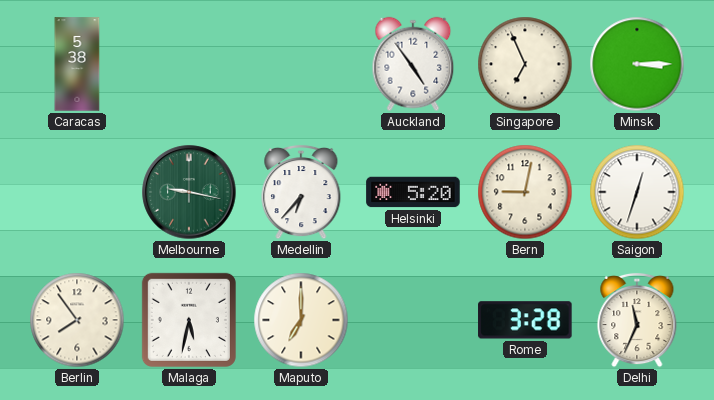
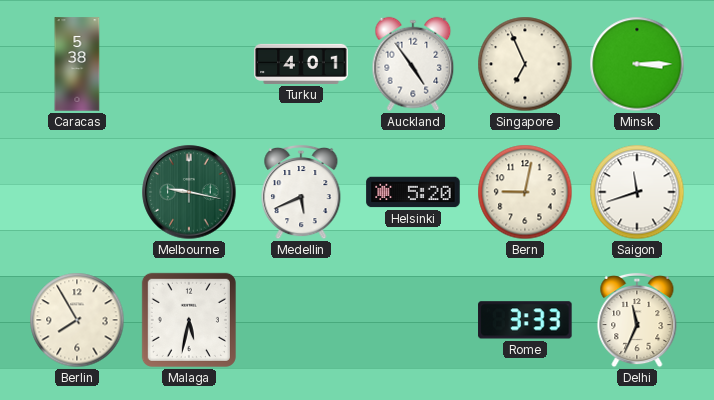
Turku: none -> 4:01 (301, 64)
Medellin: 6:37 -> 5:41 (301, 192)
Saigon: 12:33 -> 11:42 (637, 192)
Berlin: 7:54 -> 7:55 (77, 320)
Maputo: 7:00 -> none (301, 320)
Rome: 3:28 -> 3:33 (525, 320)
